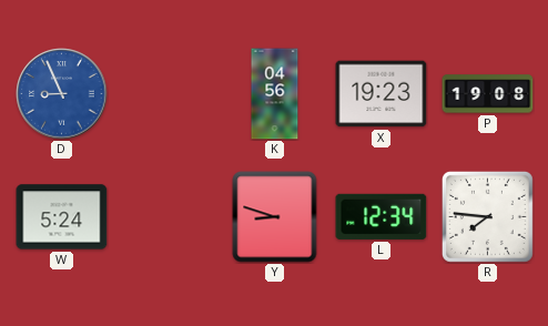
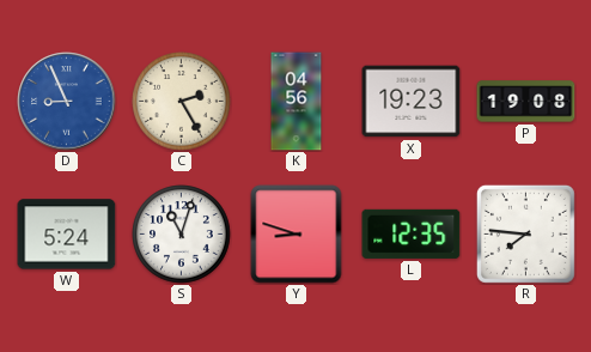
C: none -> 2:25 (182, 102)
S: none -> 11:03 (182, 235)
L: 12:34 -> 12:35 (412, 233)
